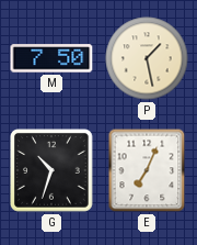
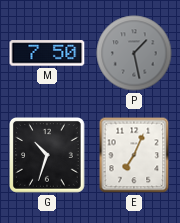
P dial: cream -> grey (134, 53)
